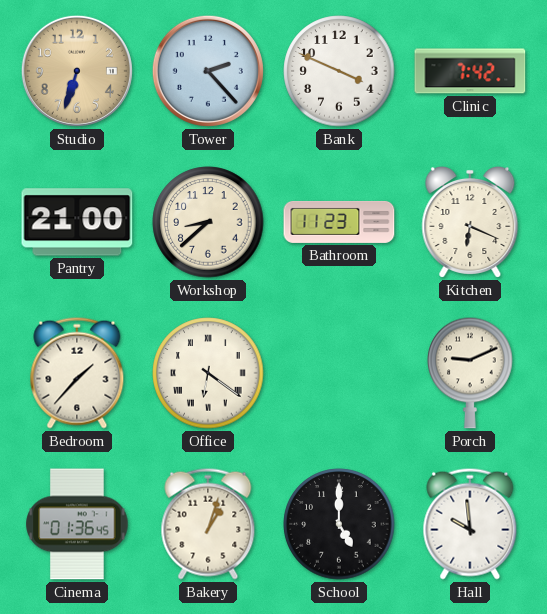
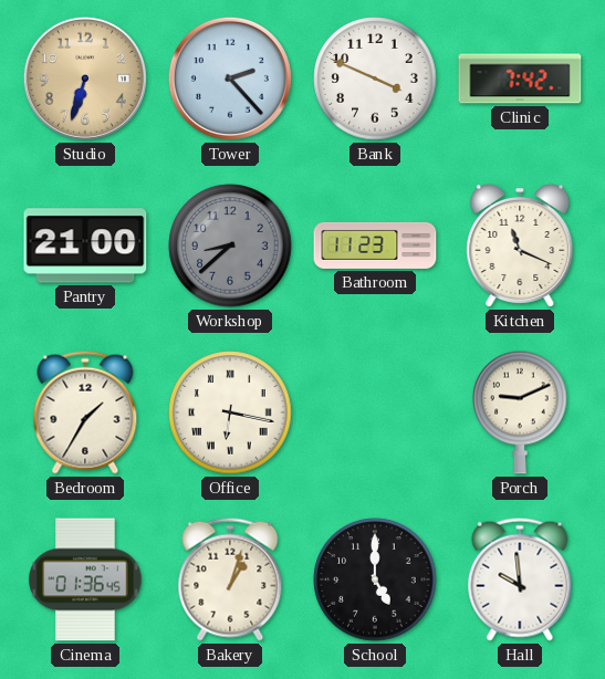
Workshop dial: cream -> grey (230, 246)
Kitchen: 6:19 -> 11:19 (520, 247)
Bedroom: 1:37 -> 1:35 (85, 412)
Office: 6:21 -> 6:17 (230, 412)
